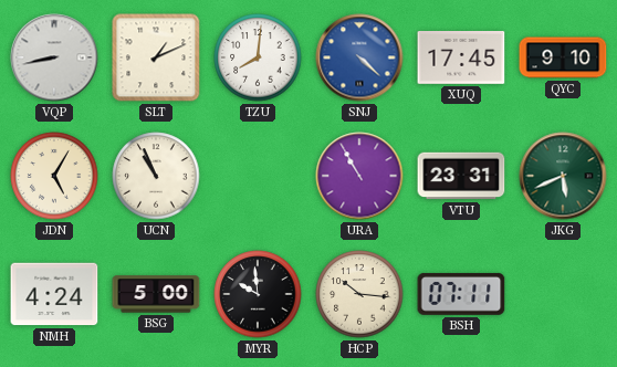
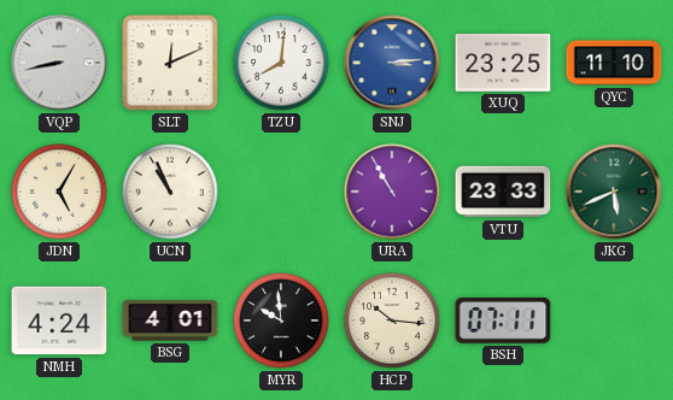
SLT: 1:11 -> 12:11 (170, 63)
SNJ: 4:22 -> 3:14 (392, 63)
XUQ: 17:45 -> 23:25 (503, 64)
QYC: 9:10 -> 11:10 (614, 63)
VTU: 23:31 -> 23:33 (503, 192)
BSG: 5:00 -> 4:01 (170, 320)
